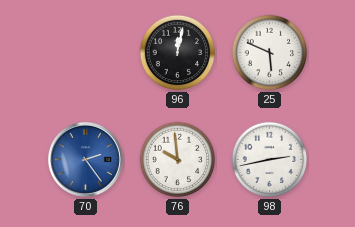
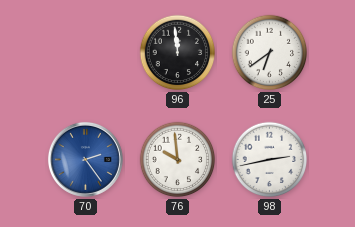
96: 12:02 -> 11:59 (178, 53)
25: 5:49 -> 6:39 (270, 53)
